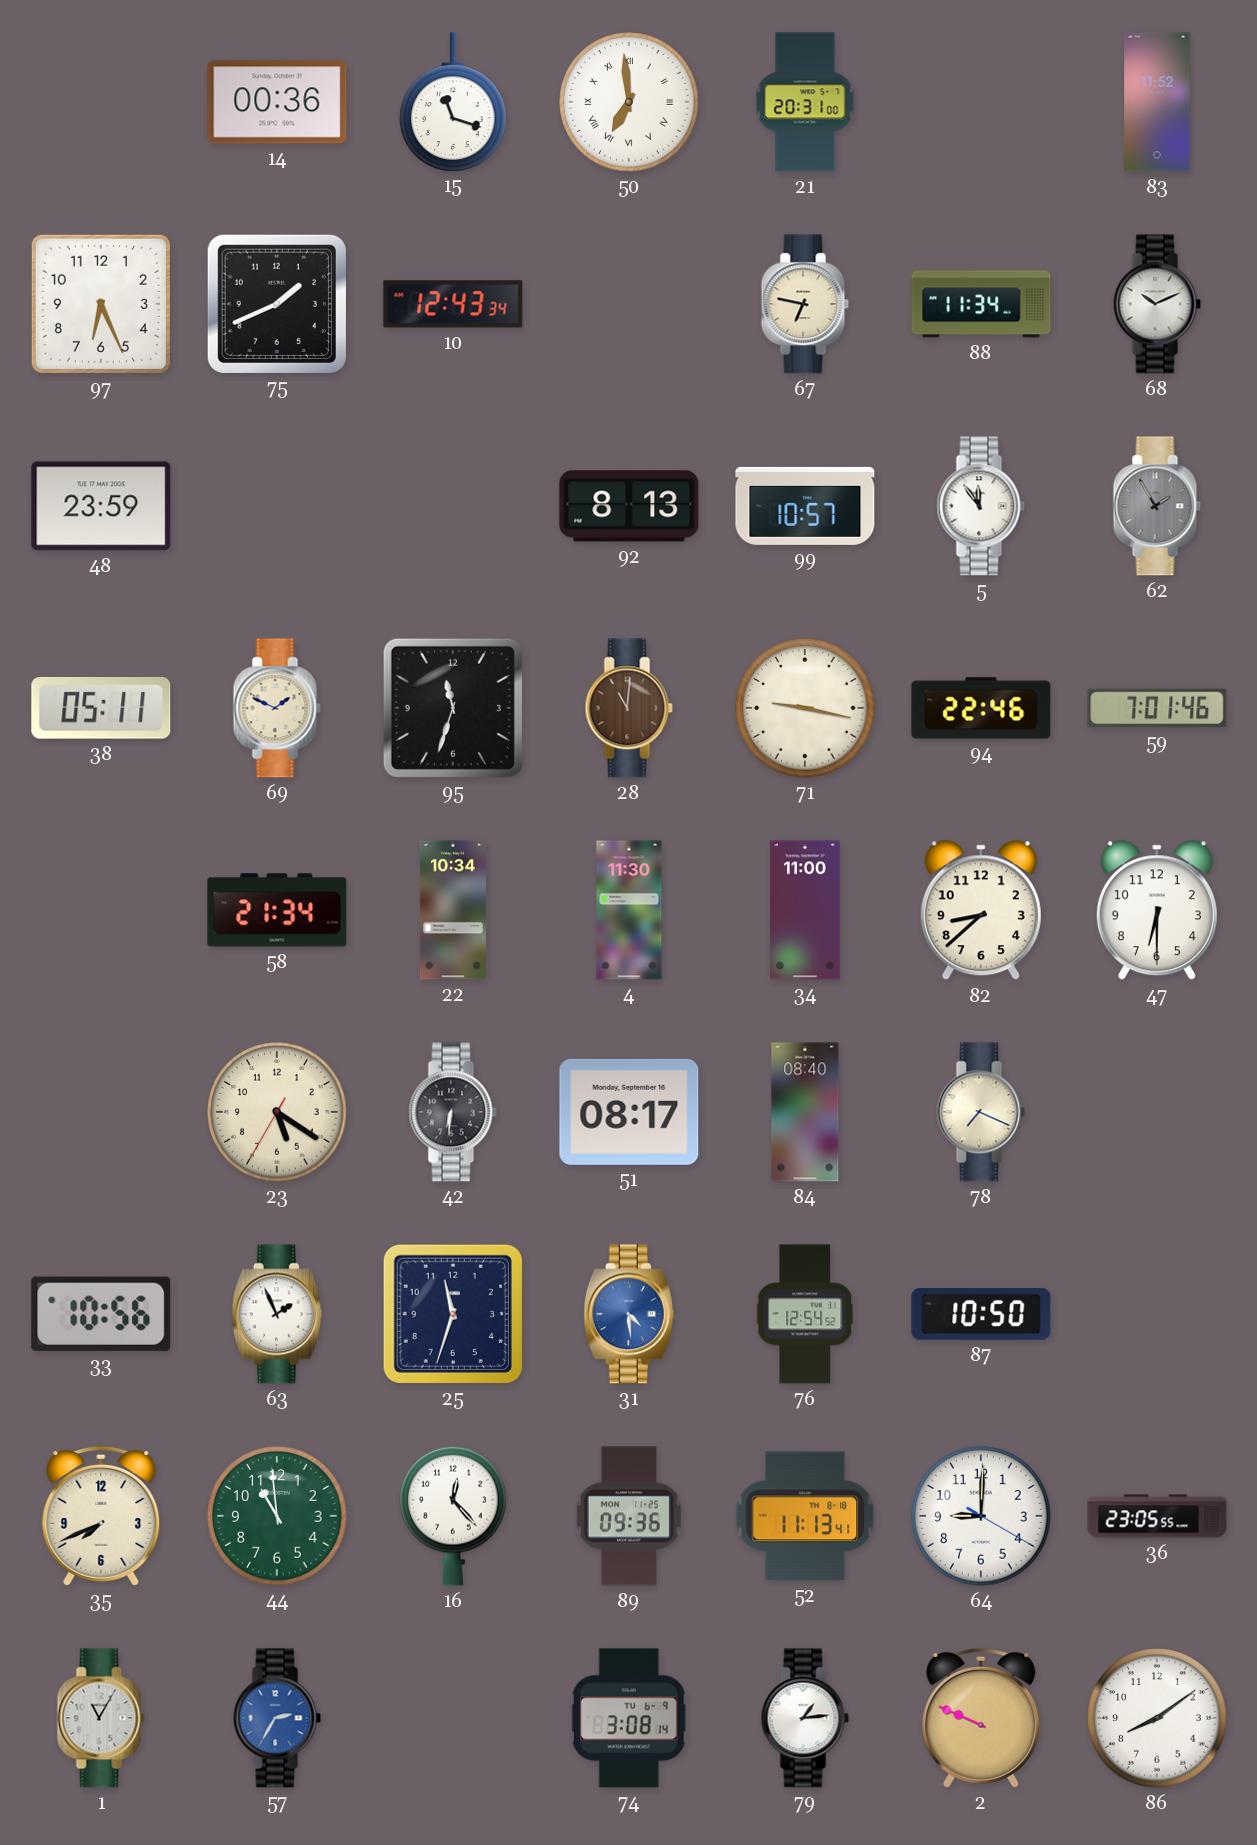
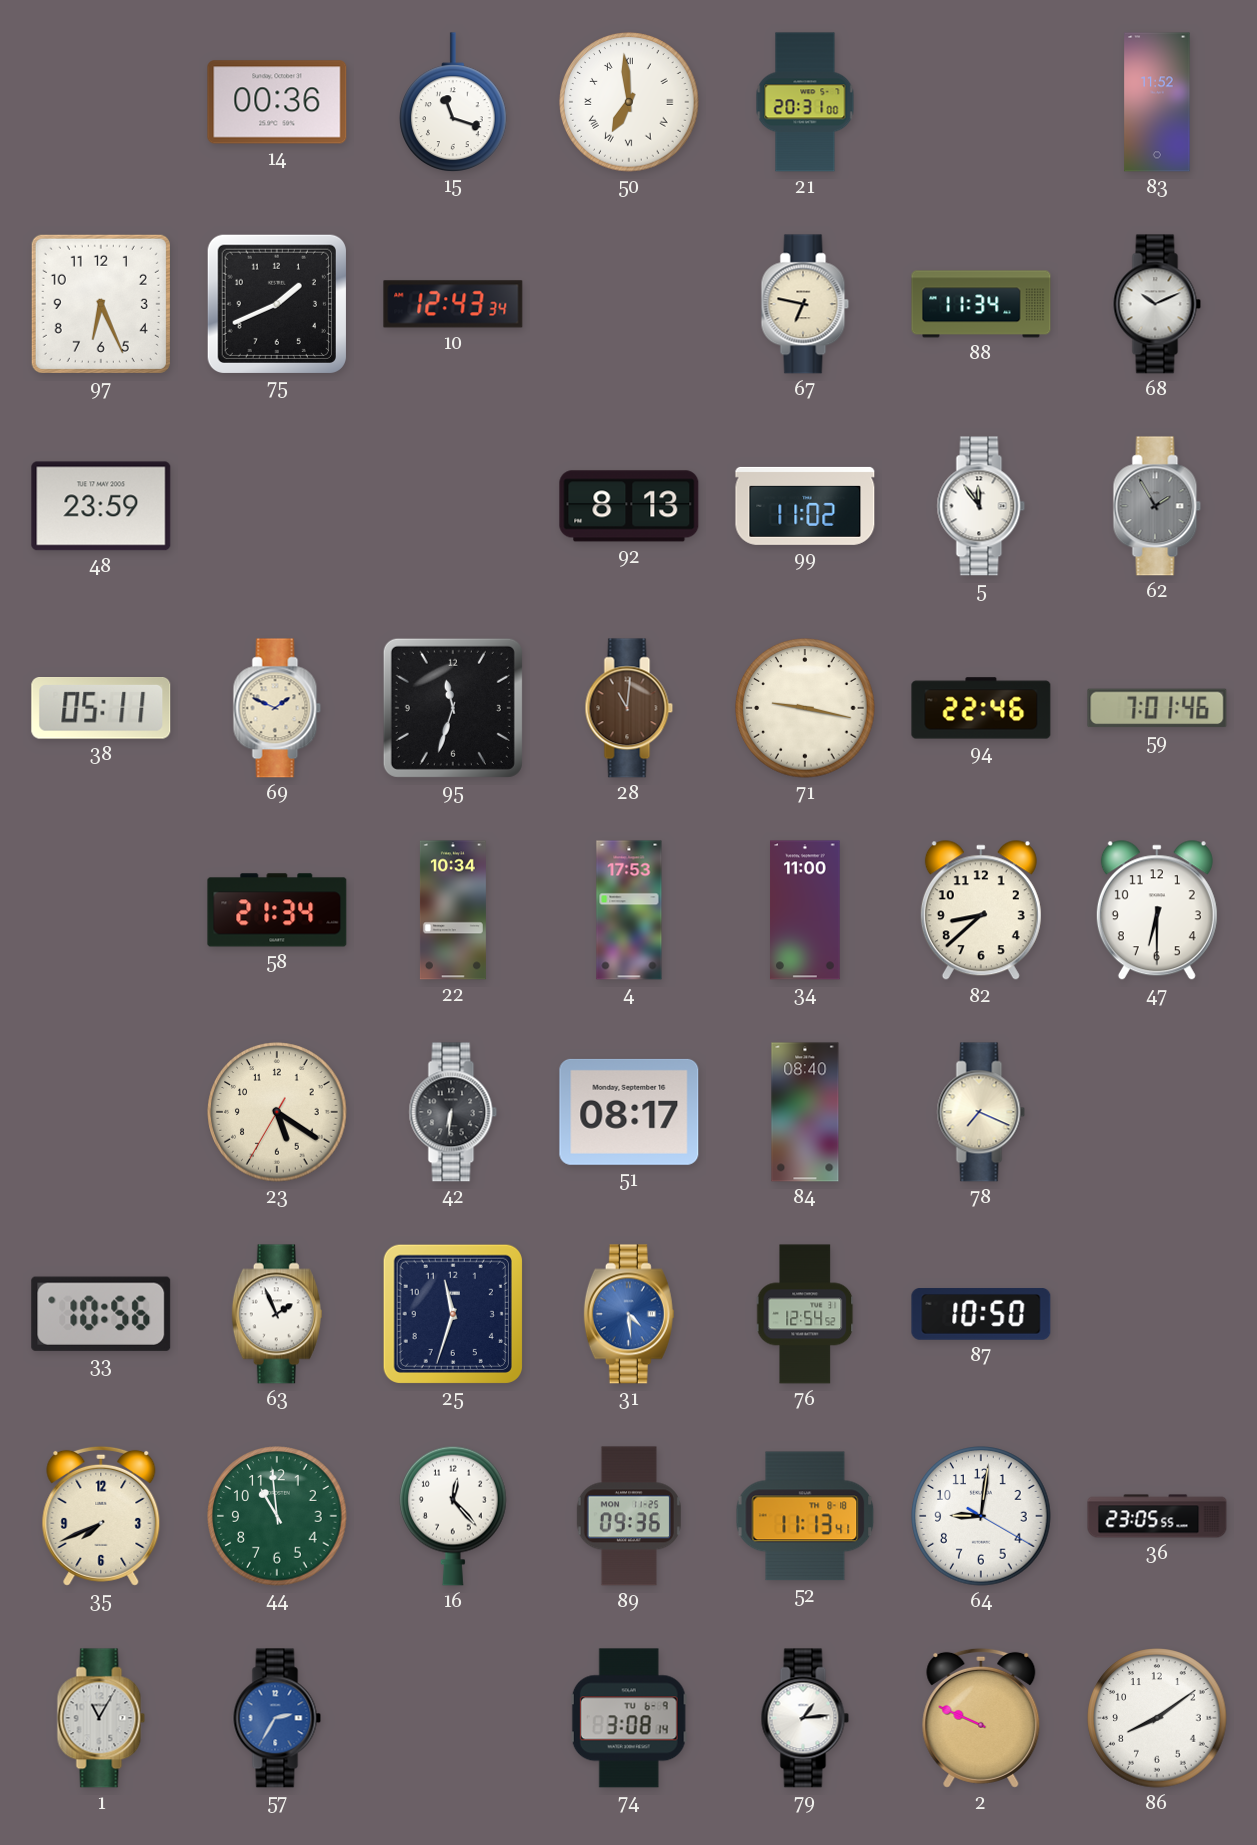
99: 10:57 -> 11:02 (805, 506)
4: 11:30 -> 17:53 (629, 910)
64: 9:00 -> 9:01 (981, 1516)
